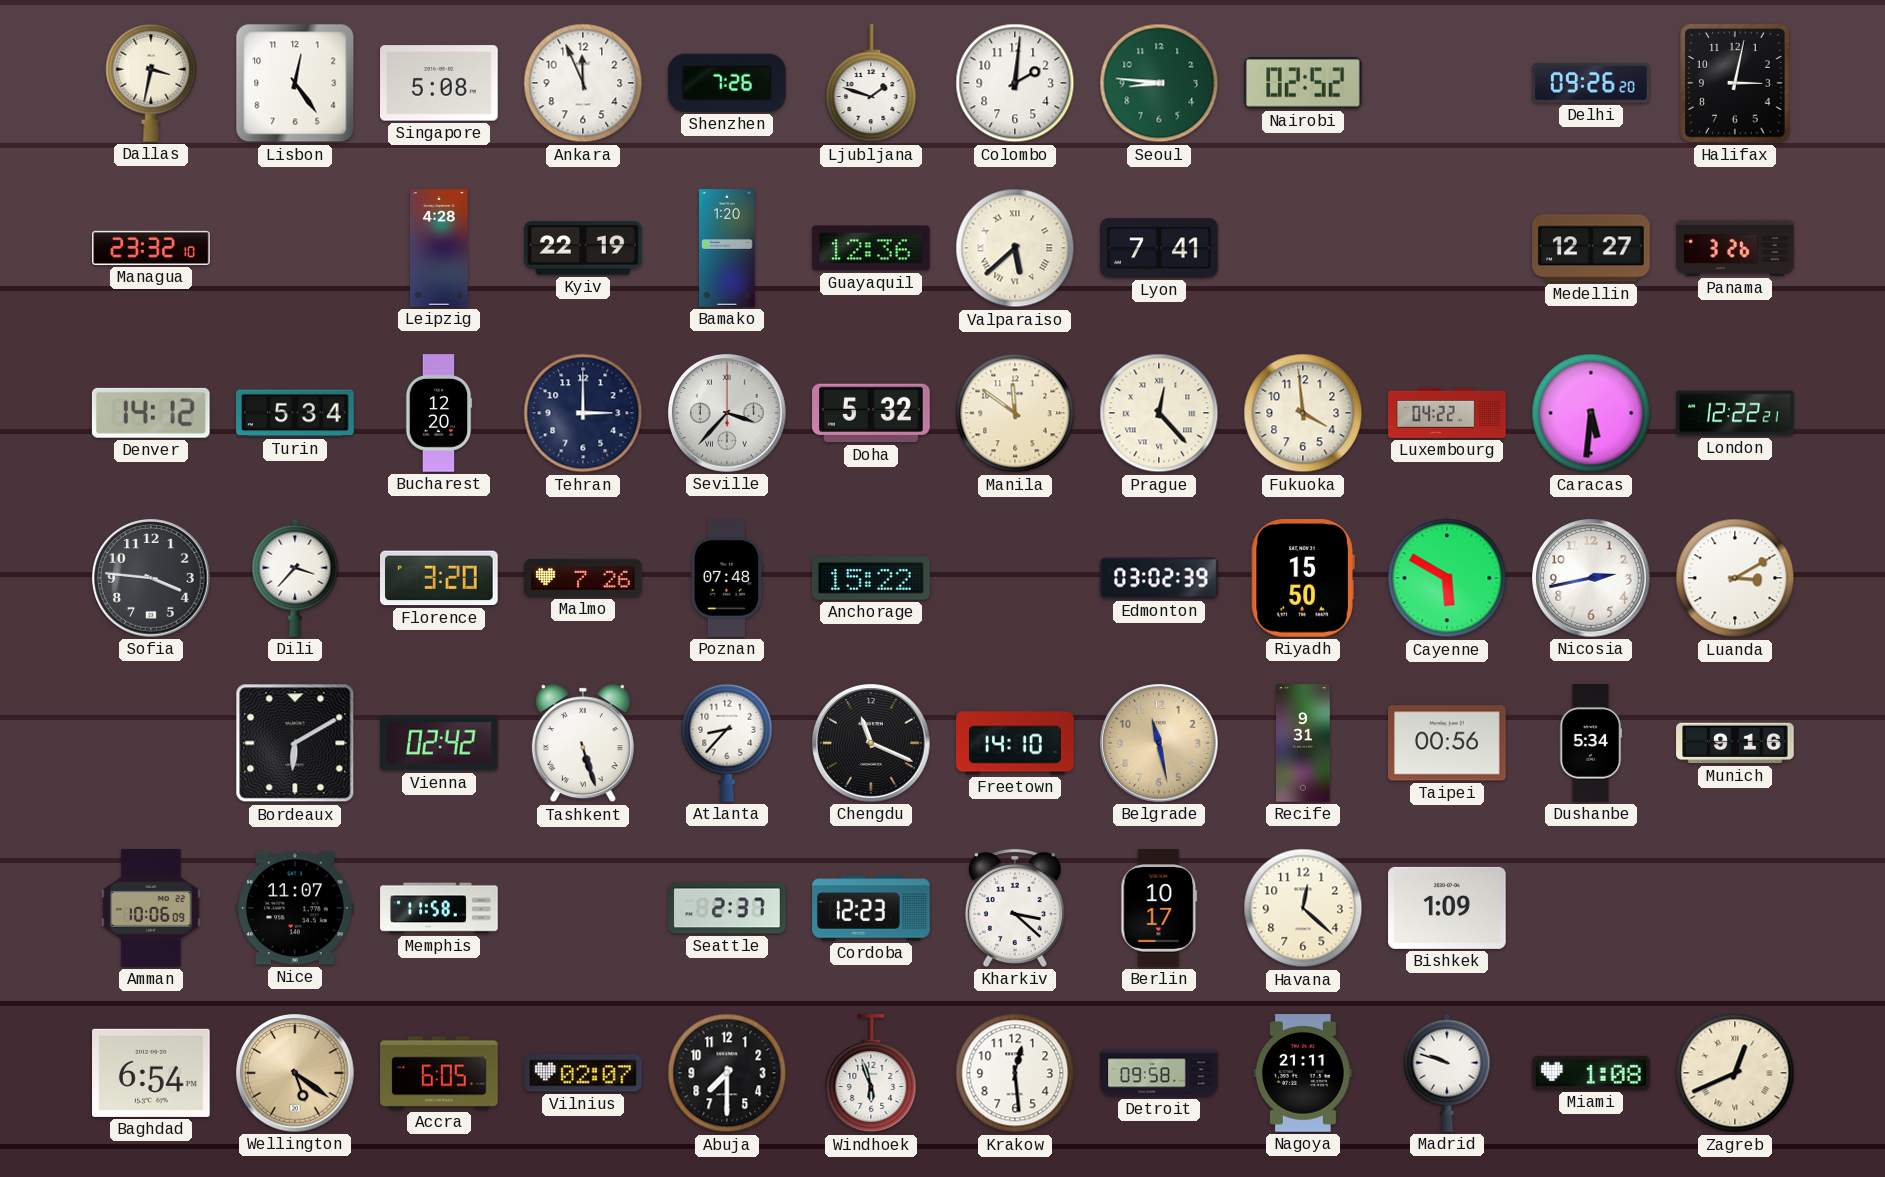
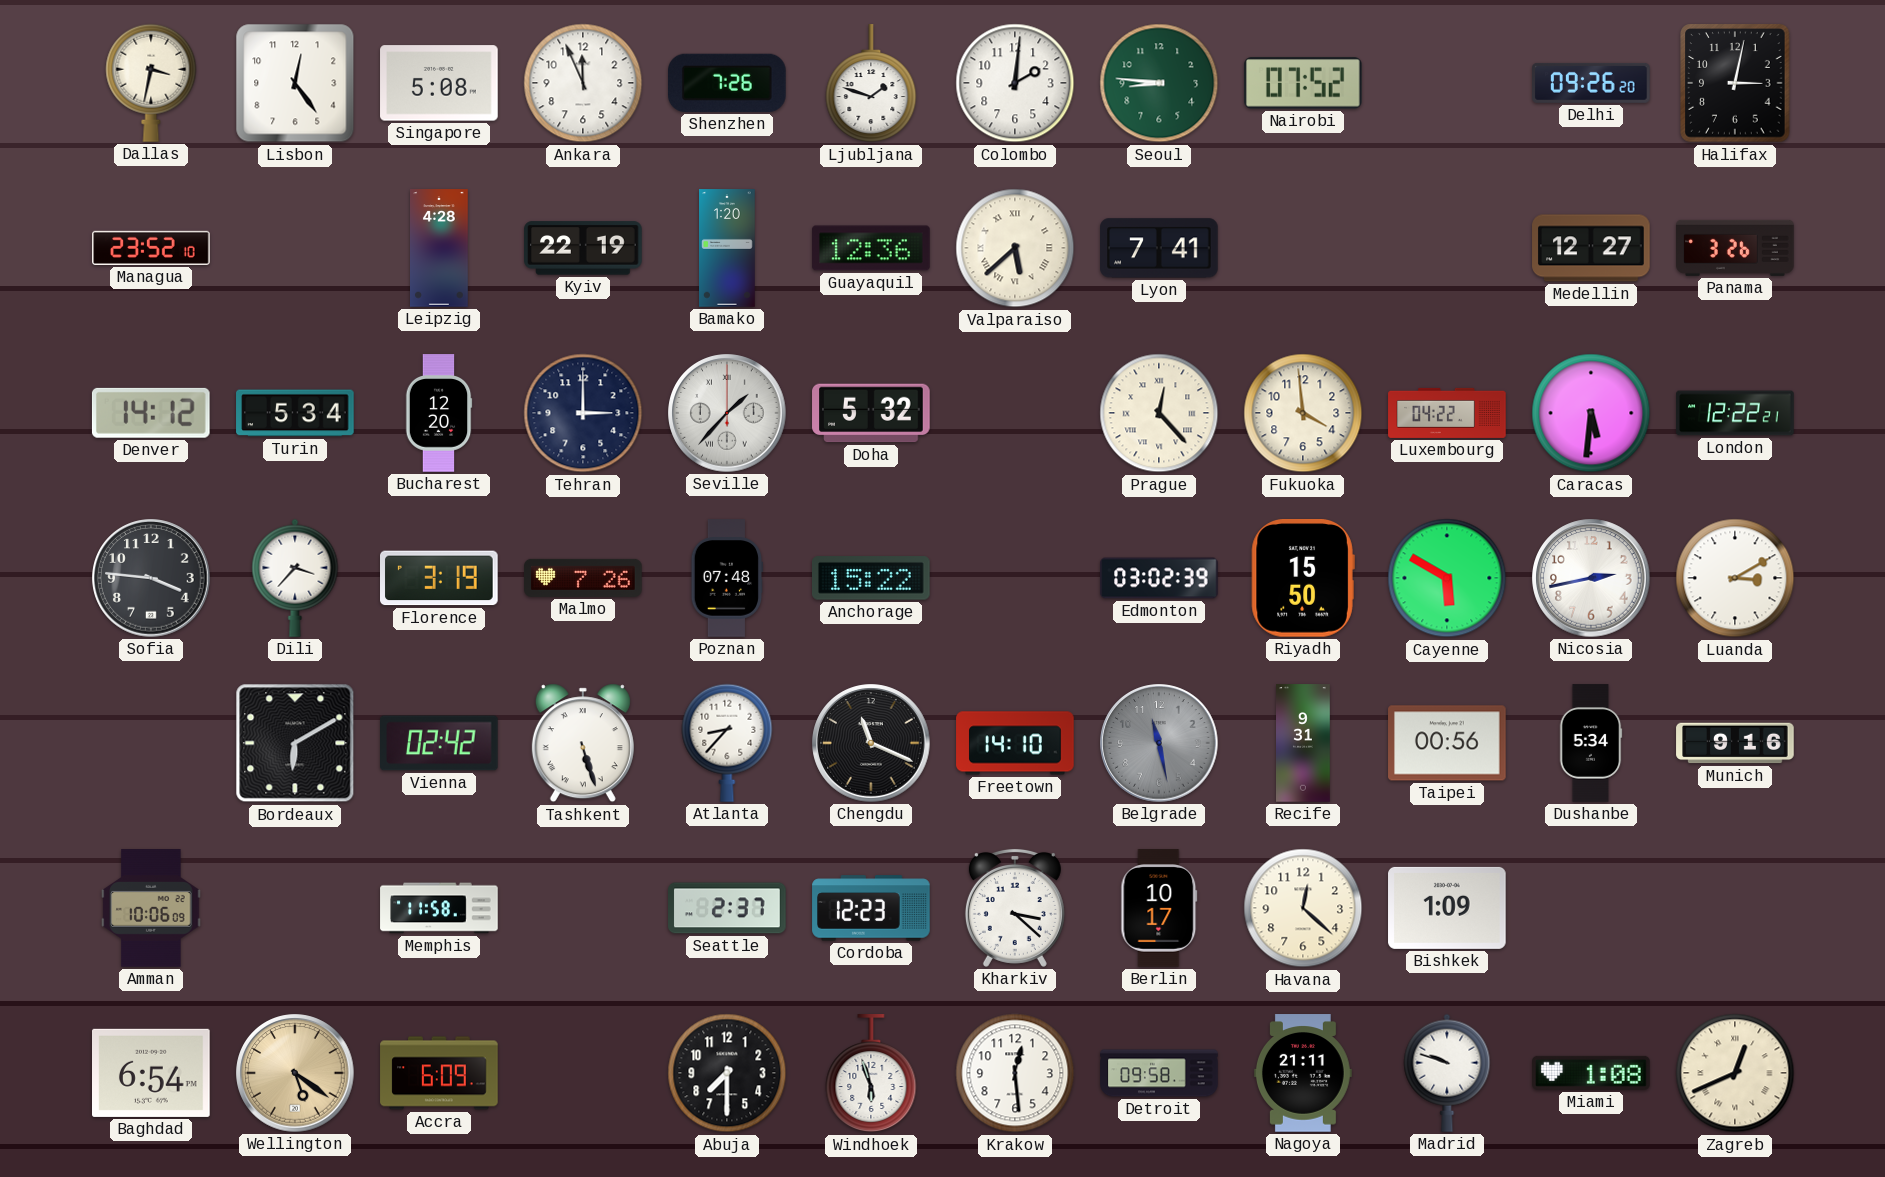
Nairobi: 02:52 -> 07:52 (1304, 83)
Managua: 23:32 -> 23:52 (151, 248)
Seville: 3:37 -> 1:37 (727, 413)
Manila: 11:51 -> none (1015, 413)
Florence: 3:20 -> 3:19 (440, 578)
Belgrade dial: champagne -> grey (1159, 743)
Nice: 11:07 -> none (296, 908)
Accra: 6:05 -> 6:09 (439, 1073)
Vilnius: 02:07 -> none (583, 1073)
